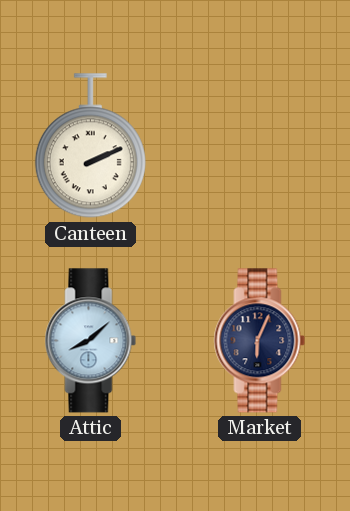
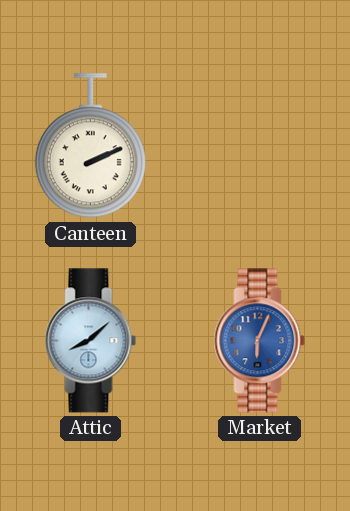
Market dial: navy -> blue (260, 341)
